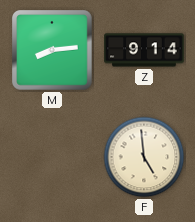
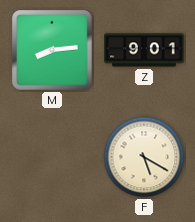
Z: 9:14 -> 9:01 (144, 50)
F: 4:59 -> 5:20 (144, 157)
